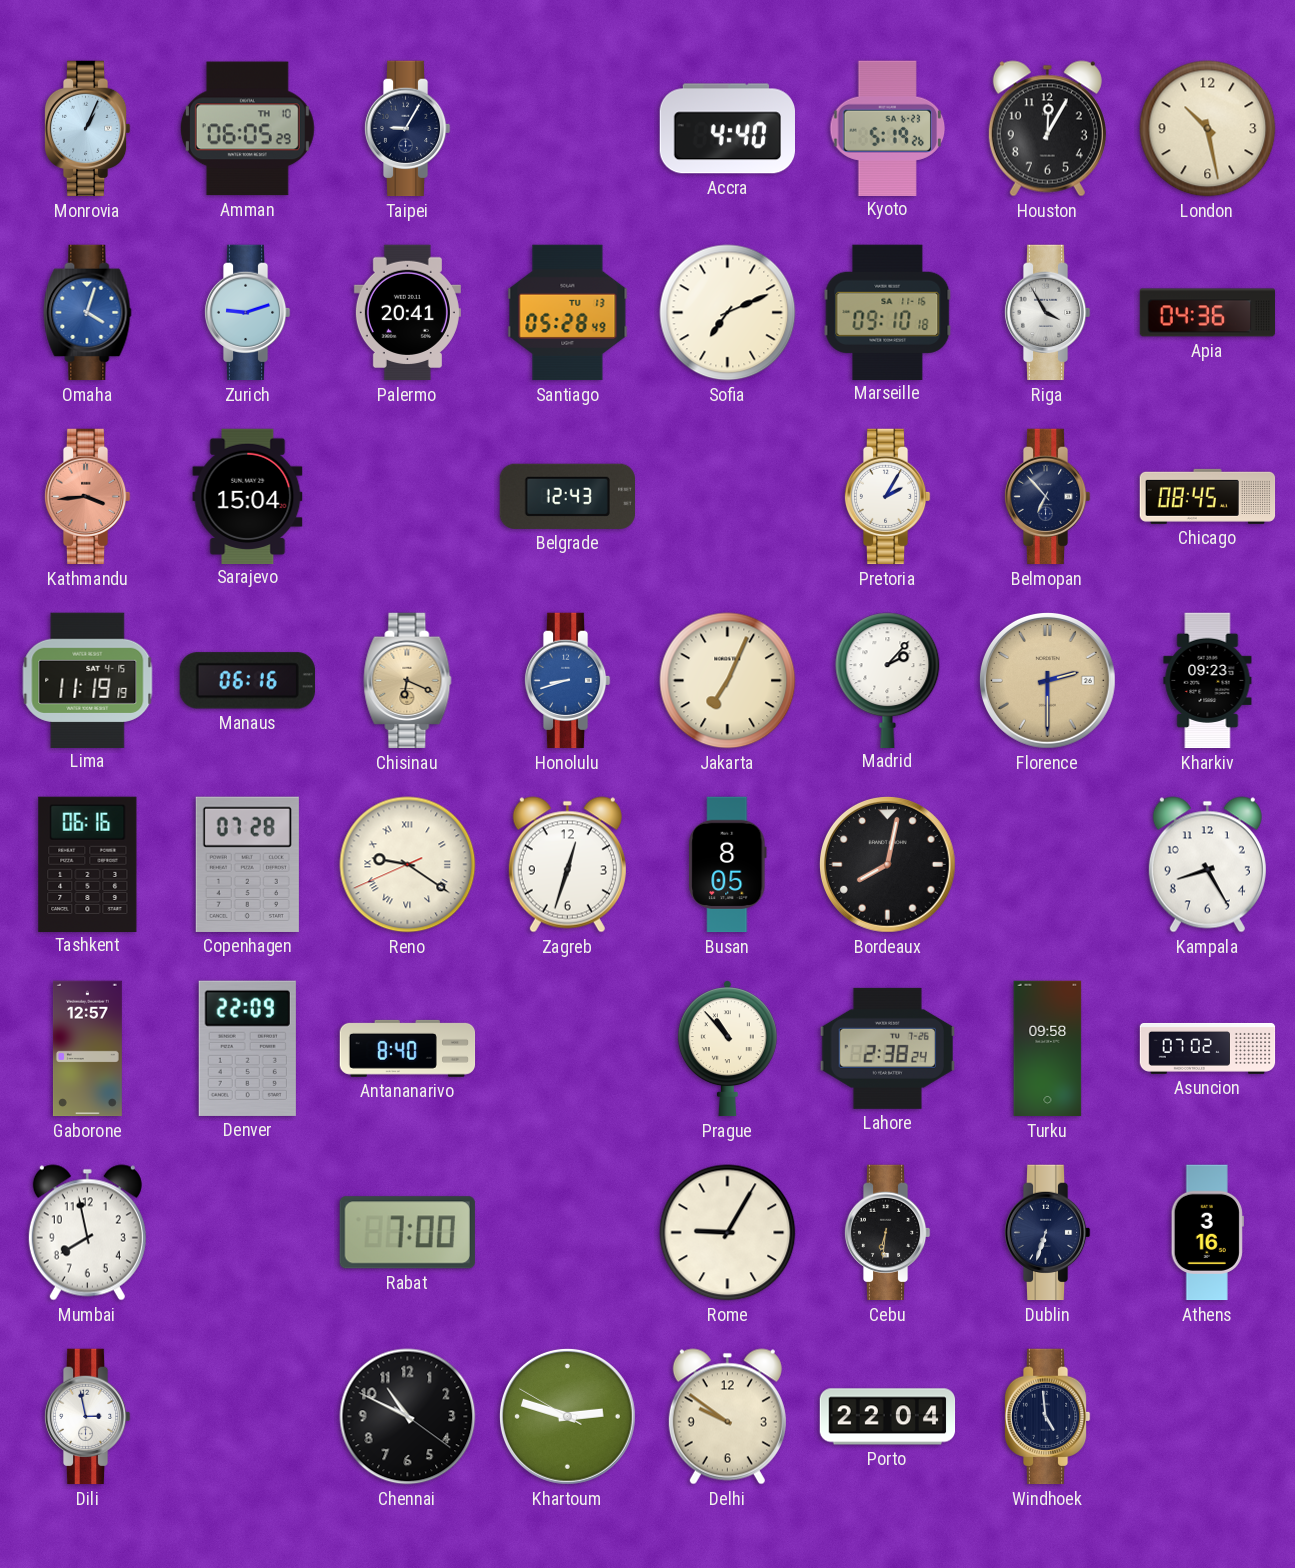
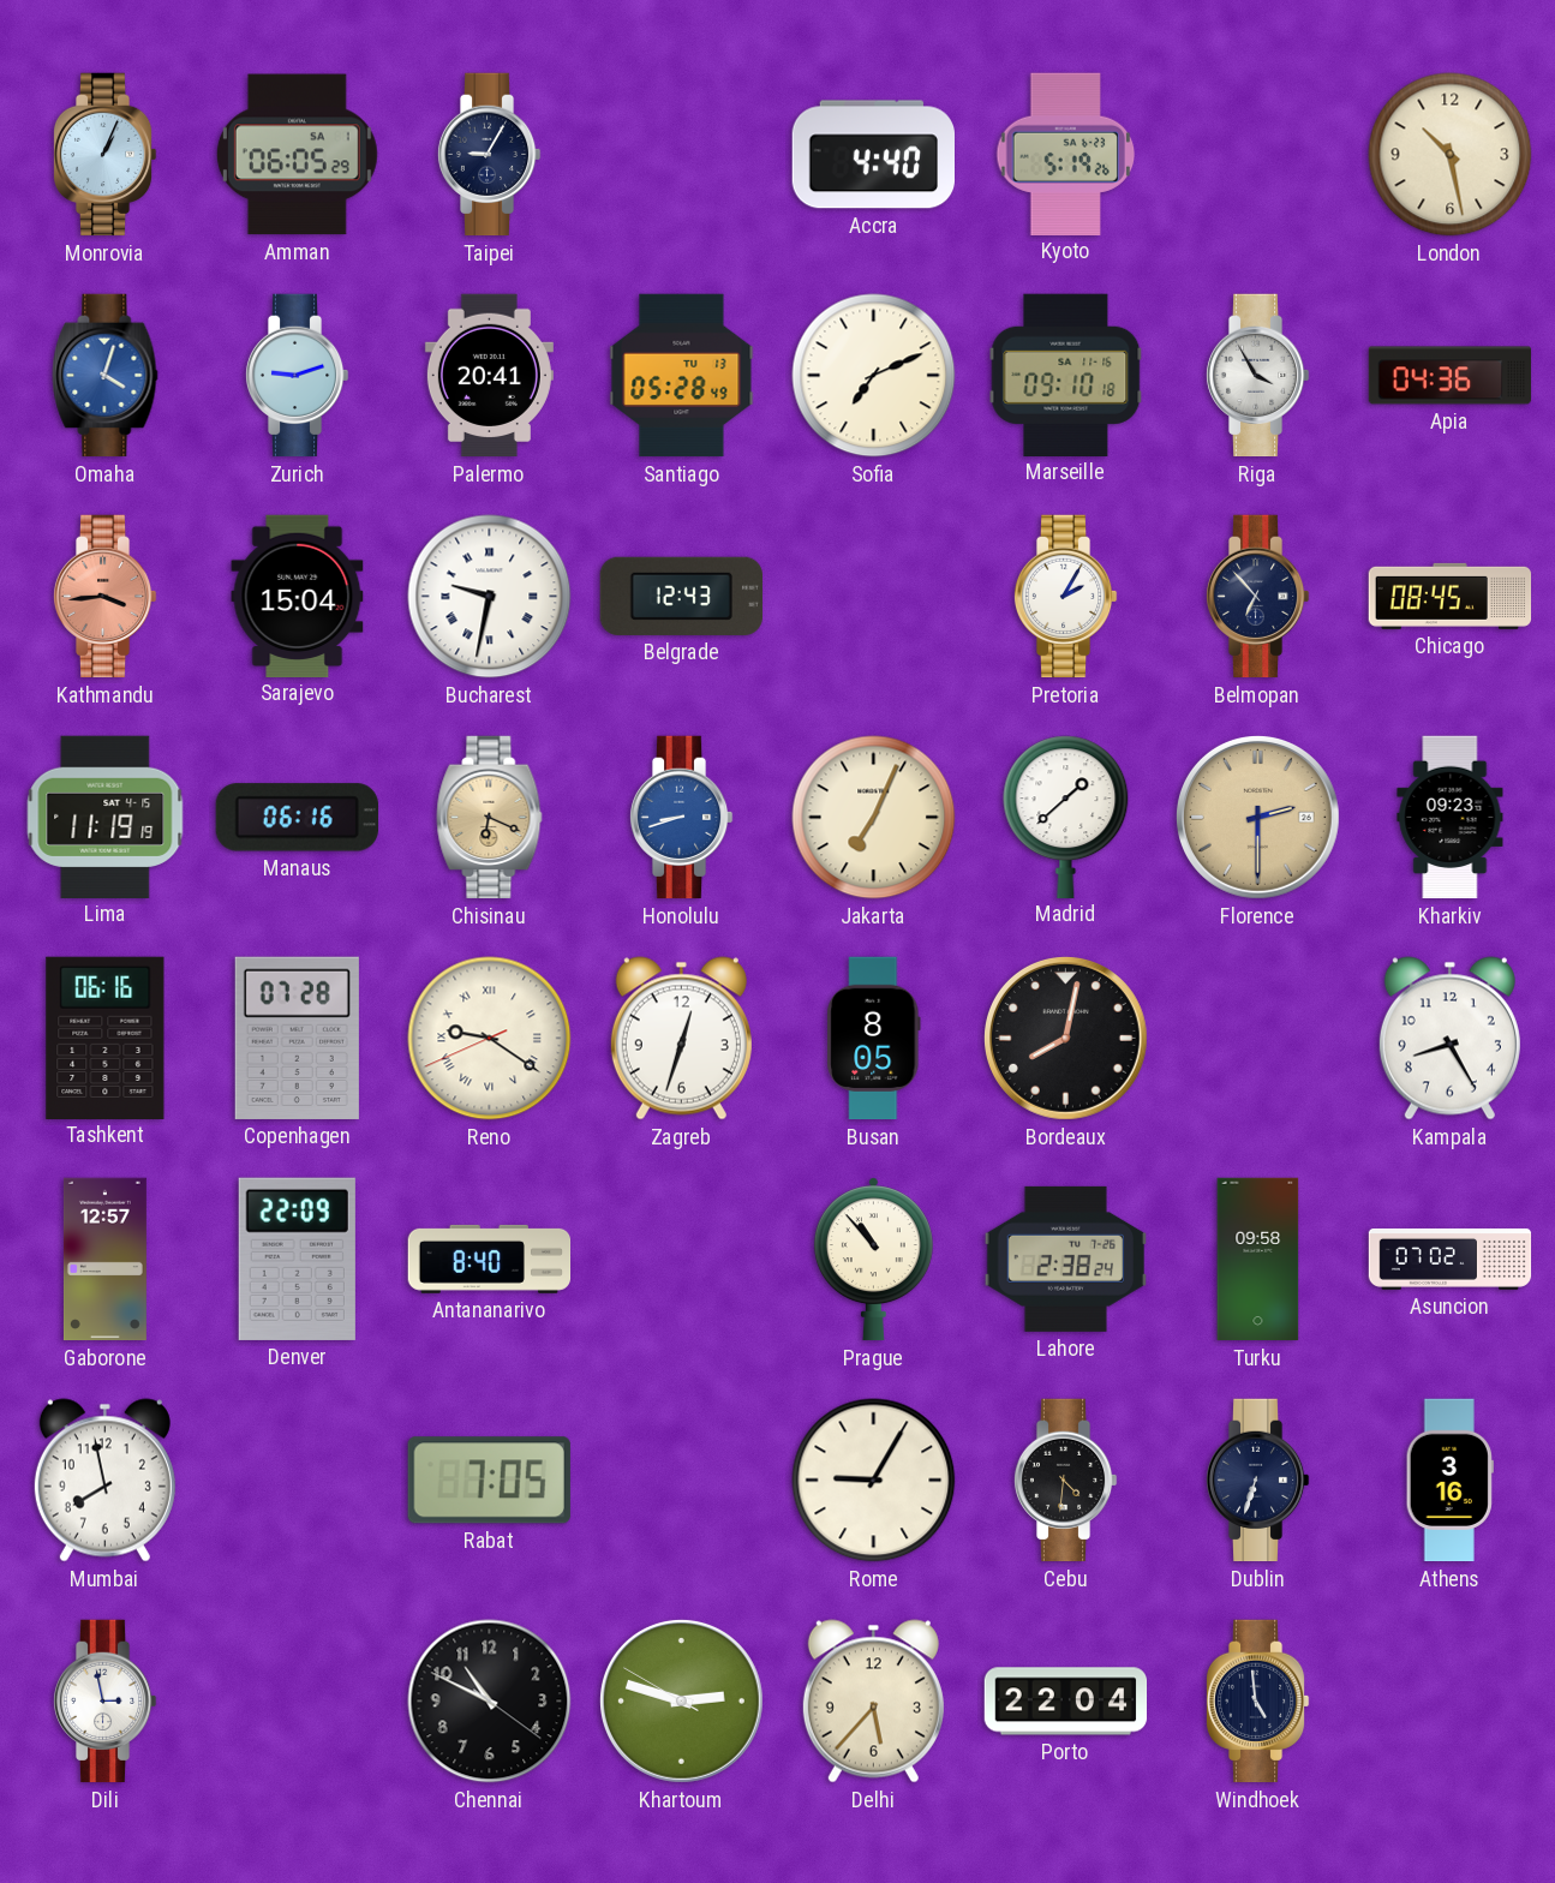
Amman date: TH 10 -> SA 1 (297, 155)
Houston: 12:05 -> none (1047, 129)
Bucharest: none -> 9:32 (490, 597)
Madrid: 2:07 -> 1:38 (1066, 817)
Rabat: 7:00 -> 7:05 (489, 1481)
Cebu: 6:31 -> 4:31 (1065, 1481)
Delhi: 9:51 -> 5:37 (873, 1702)
